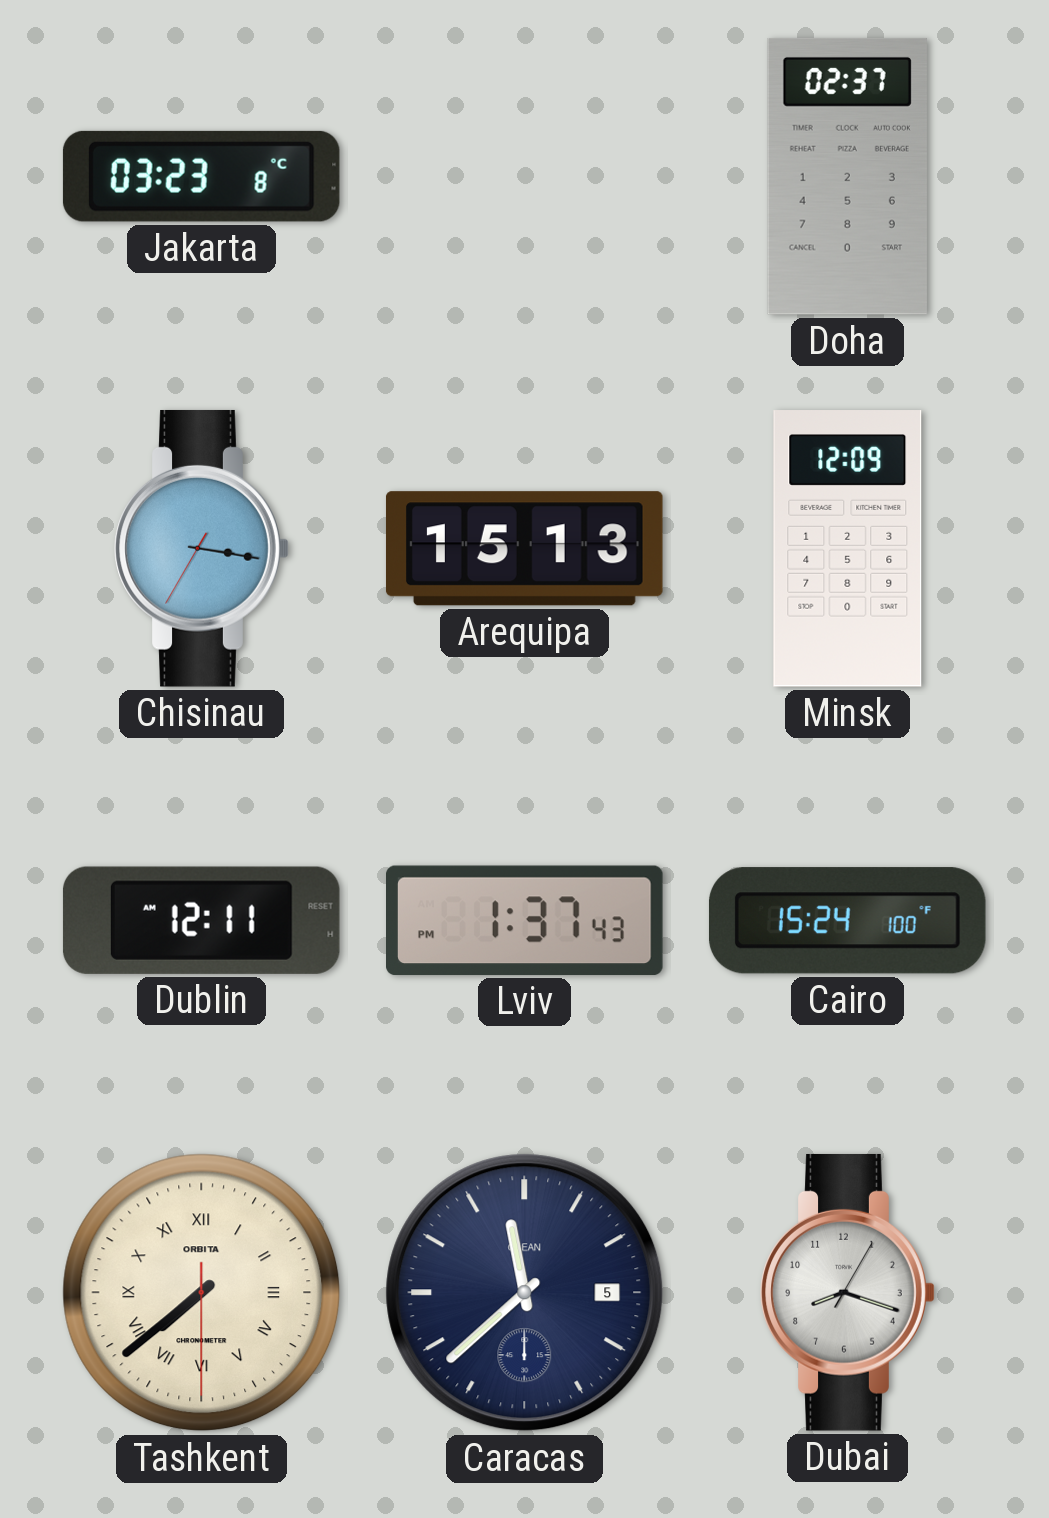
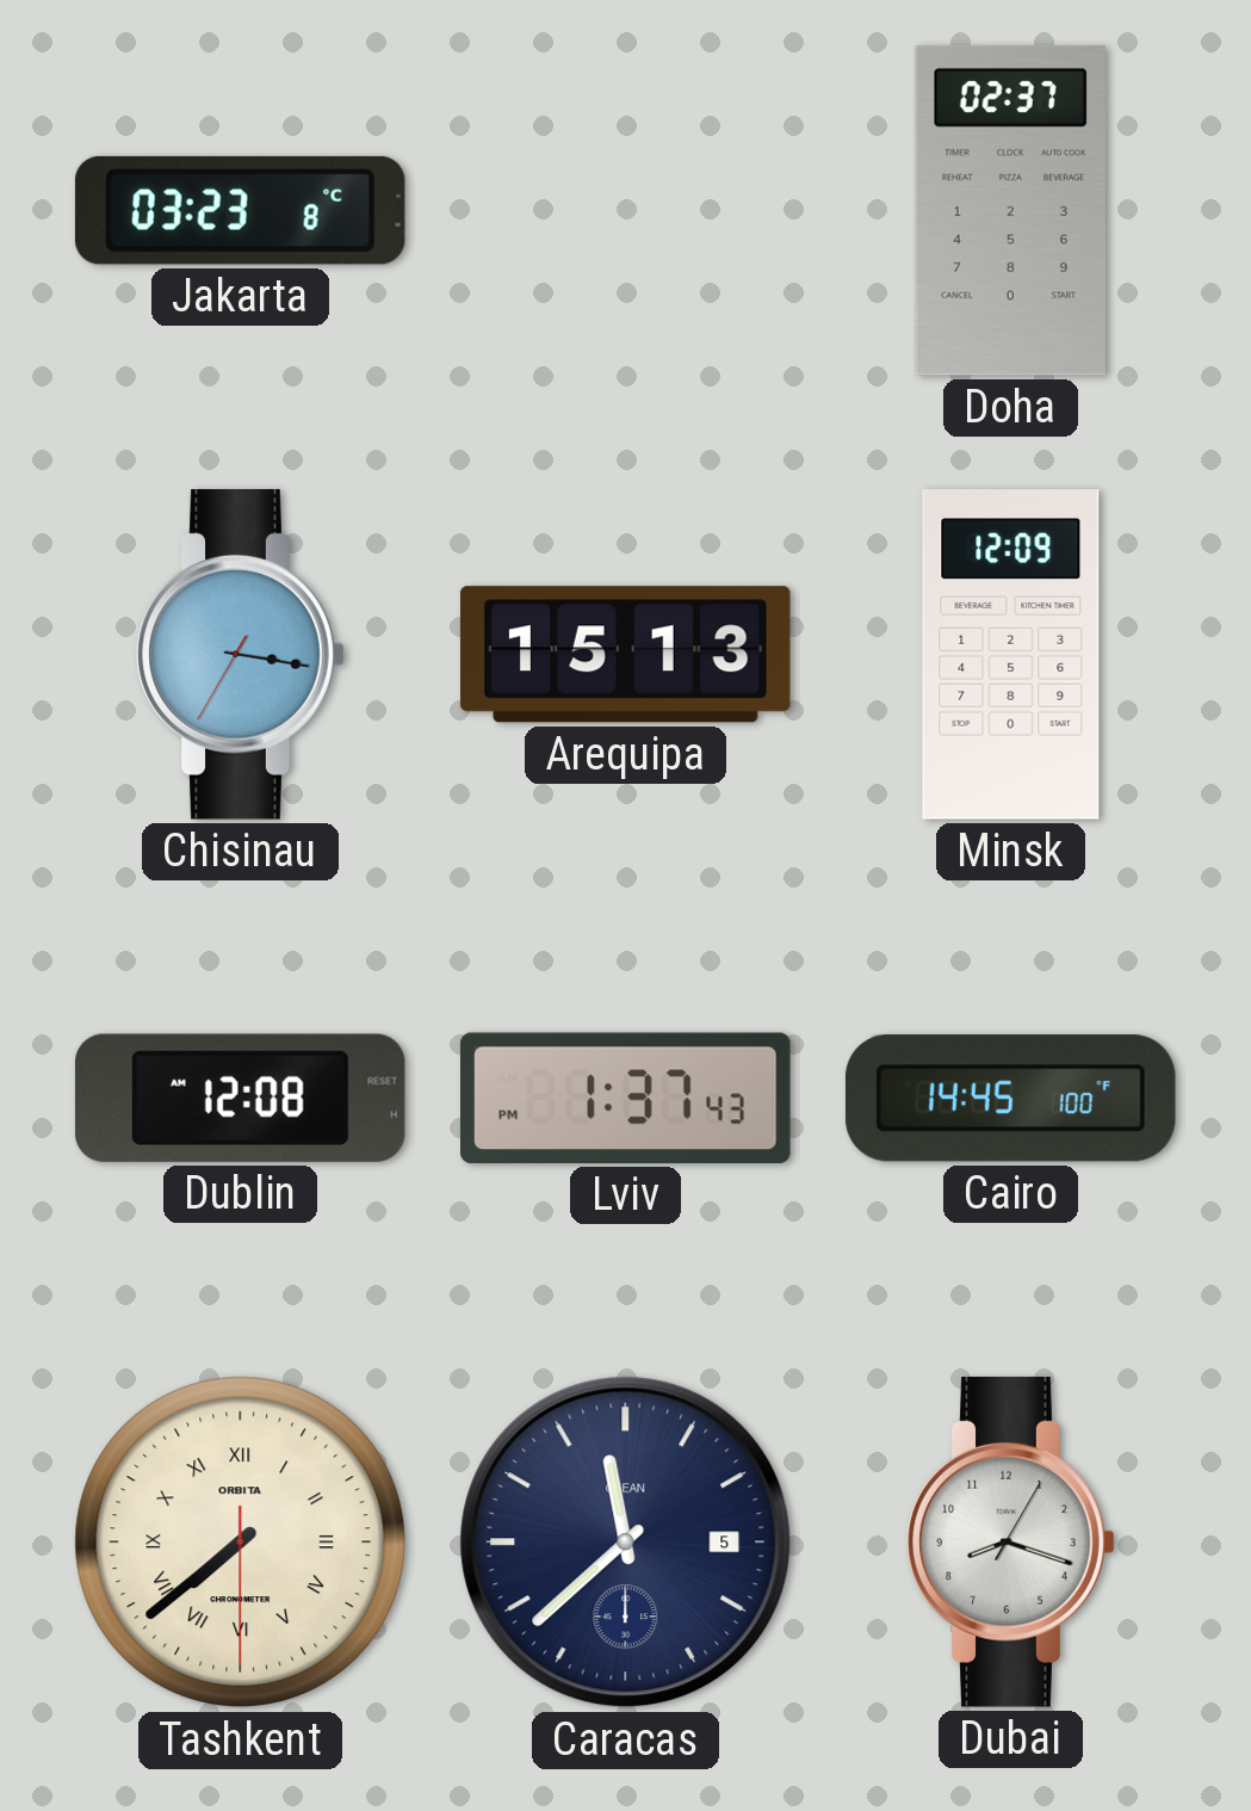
Dublin: 12:11 -> 12:08 (240, 1098)
Cairo: 15:24 -> 14:45 (1010, 1099)
